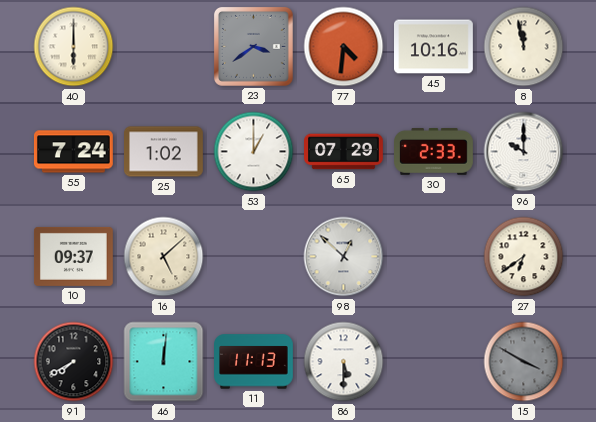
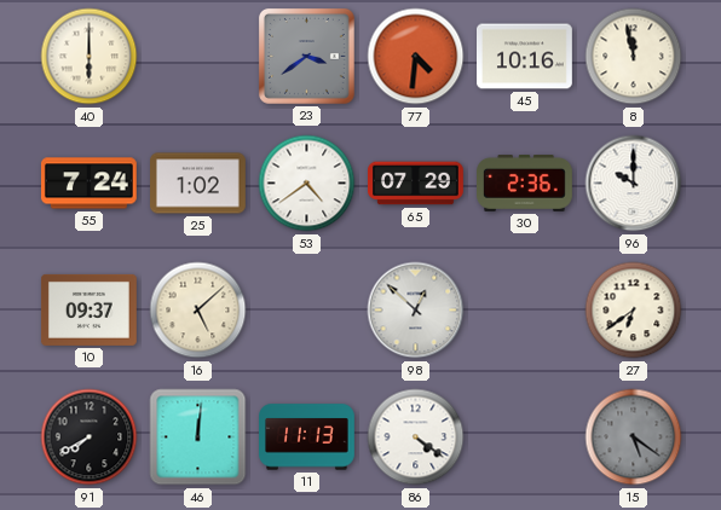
53: 1:00 -> 4:39 (307, 184)
30: 2:33 -> 2:36 (525, 184)
86: 5:30 -> 4:21 (416, 437)
15: 3:50 -> 5:21 (634, 437)
